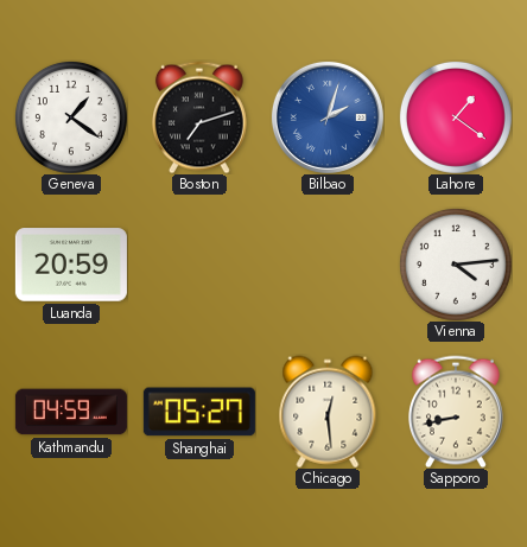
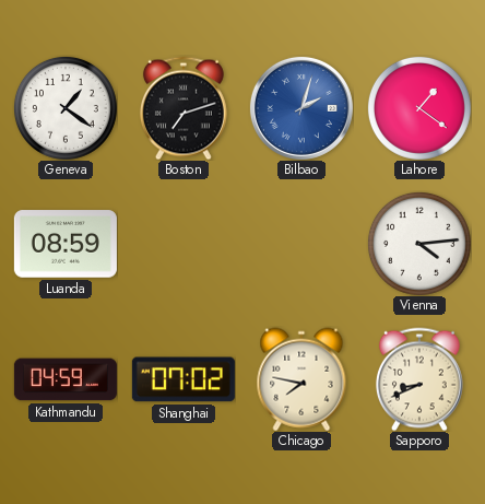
Luanda: 20:59 -> 08:59 (66, 244)
Shanghai: 05:27 -> 07:02 (184, 379)
Chicago: 12:29 -> 7:47 (301, 379)
Sapporo: 8:43 -> 8:41 (419, 379)
